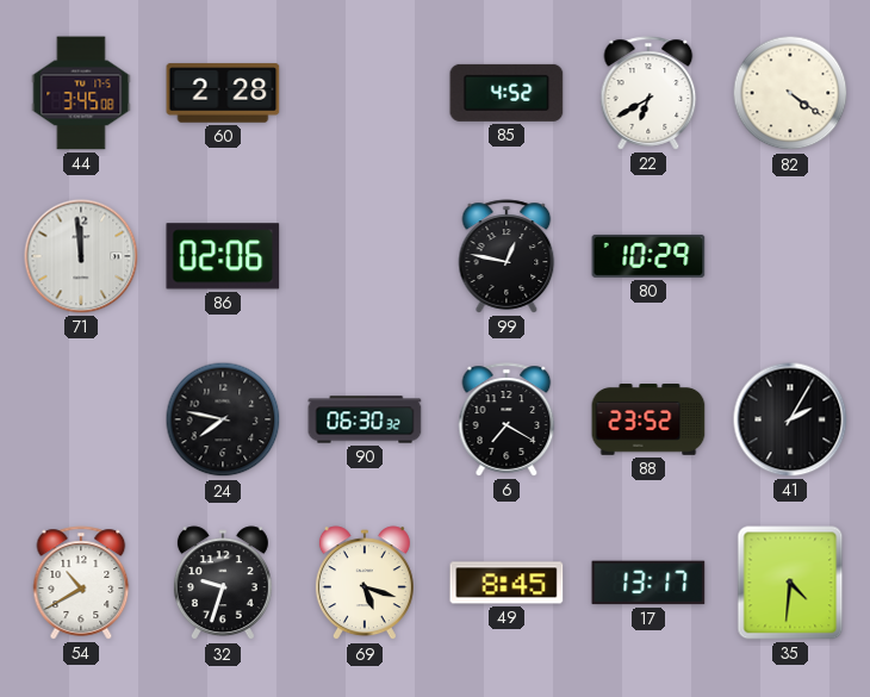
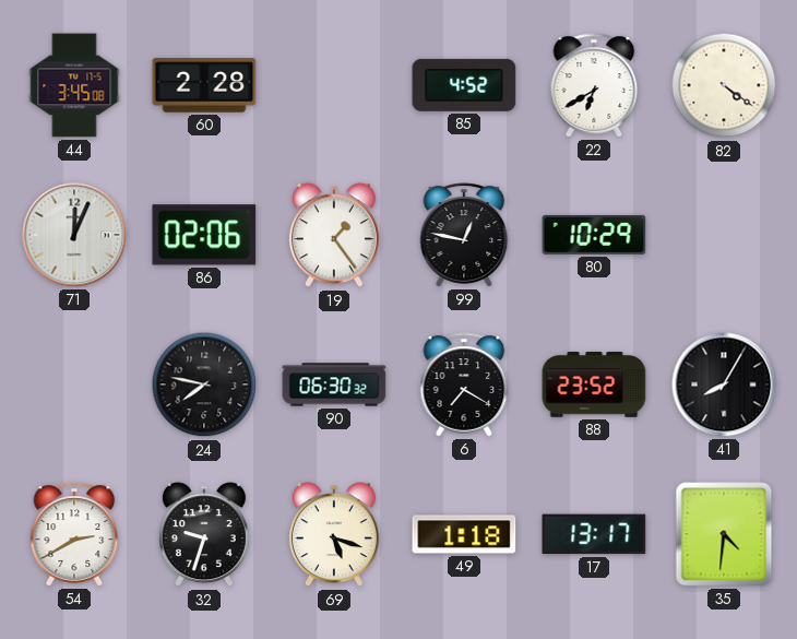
71: 11:59 -> 12:04 (74, 235)
19: none -> 1:24 (334, 236)
41: 2:05 -> 8:05 (724, 384)
54: 10:40 -> 2:40 (74, 534)
49: 8:45 -> 1:18 (464, 534)
